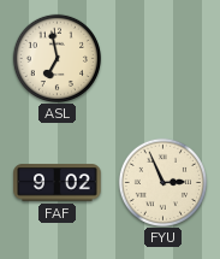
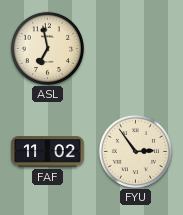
FAF: 9:02 -> 11:02 (48, 152)
FYU: 2:56 -> 2:54 (135, 151)
